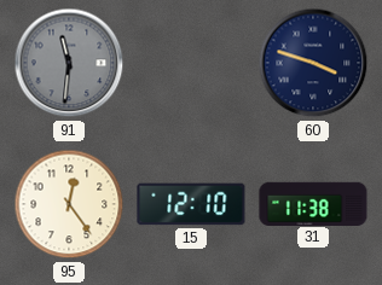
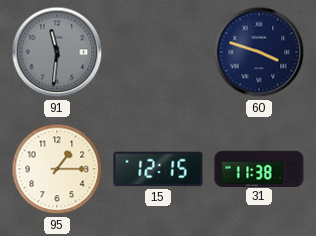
95: 12:24 -> 1:15 (57, 169)
15: 12:10 -> 12:15 (158, 169)
